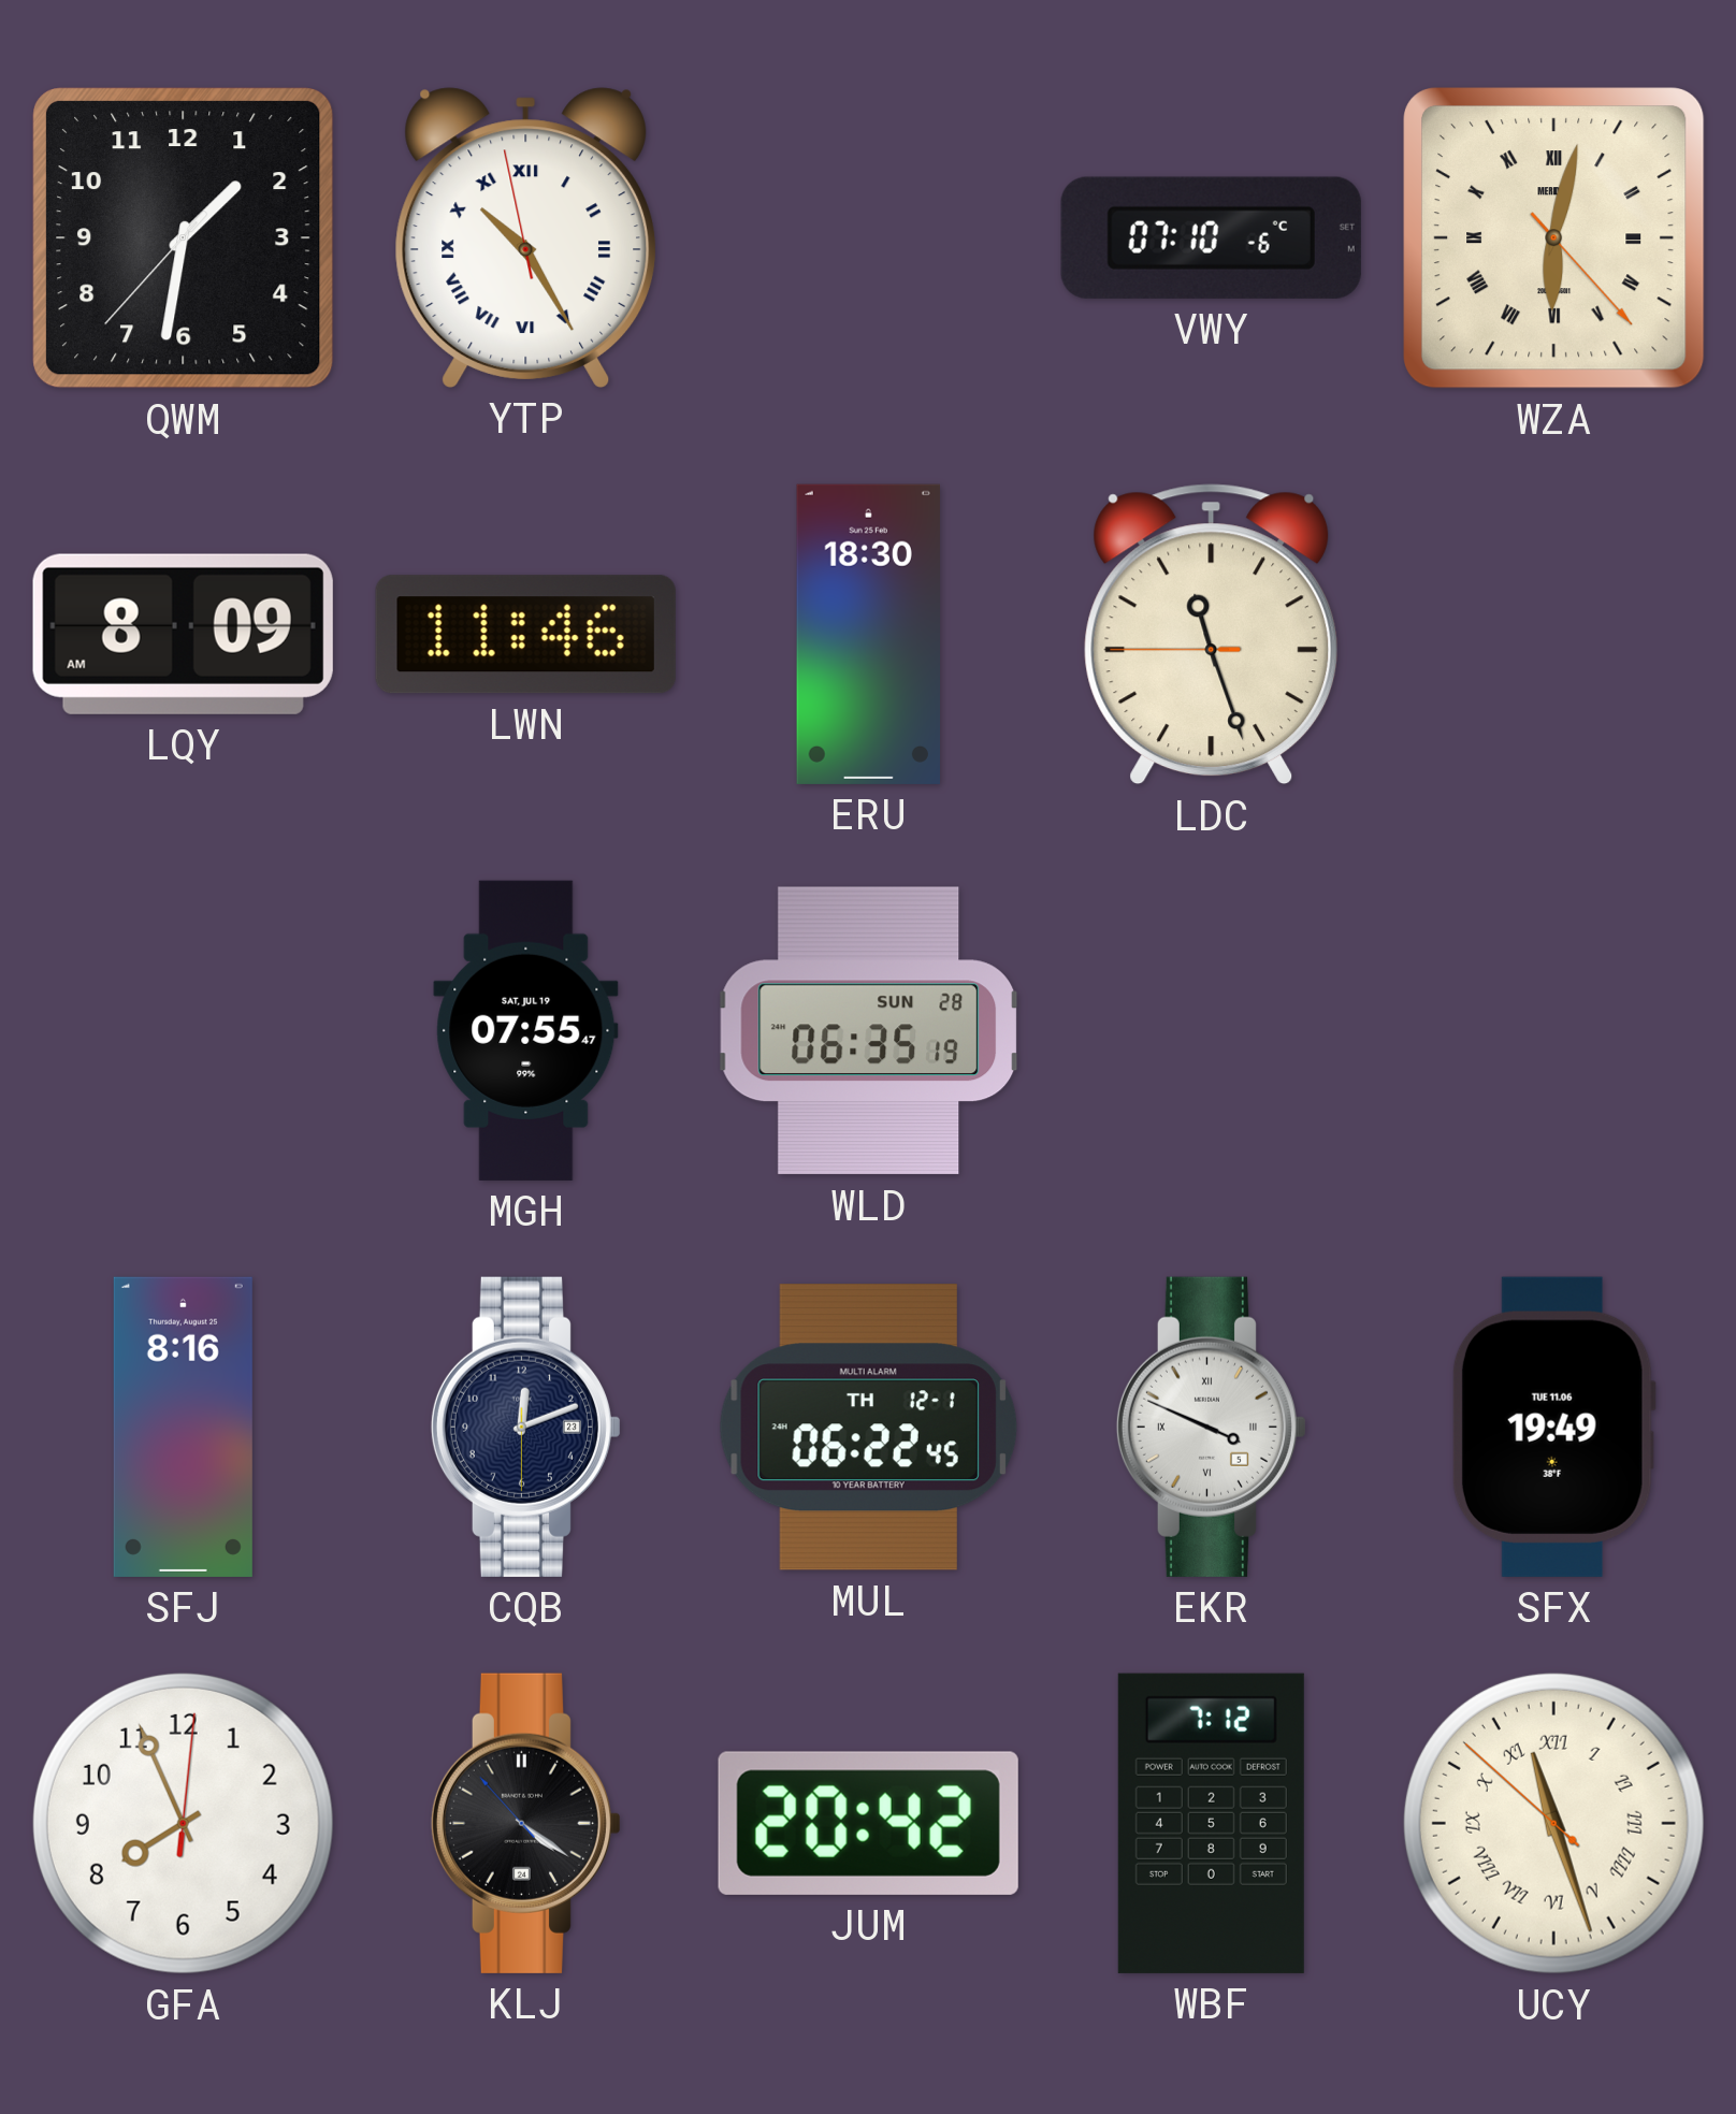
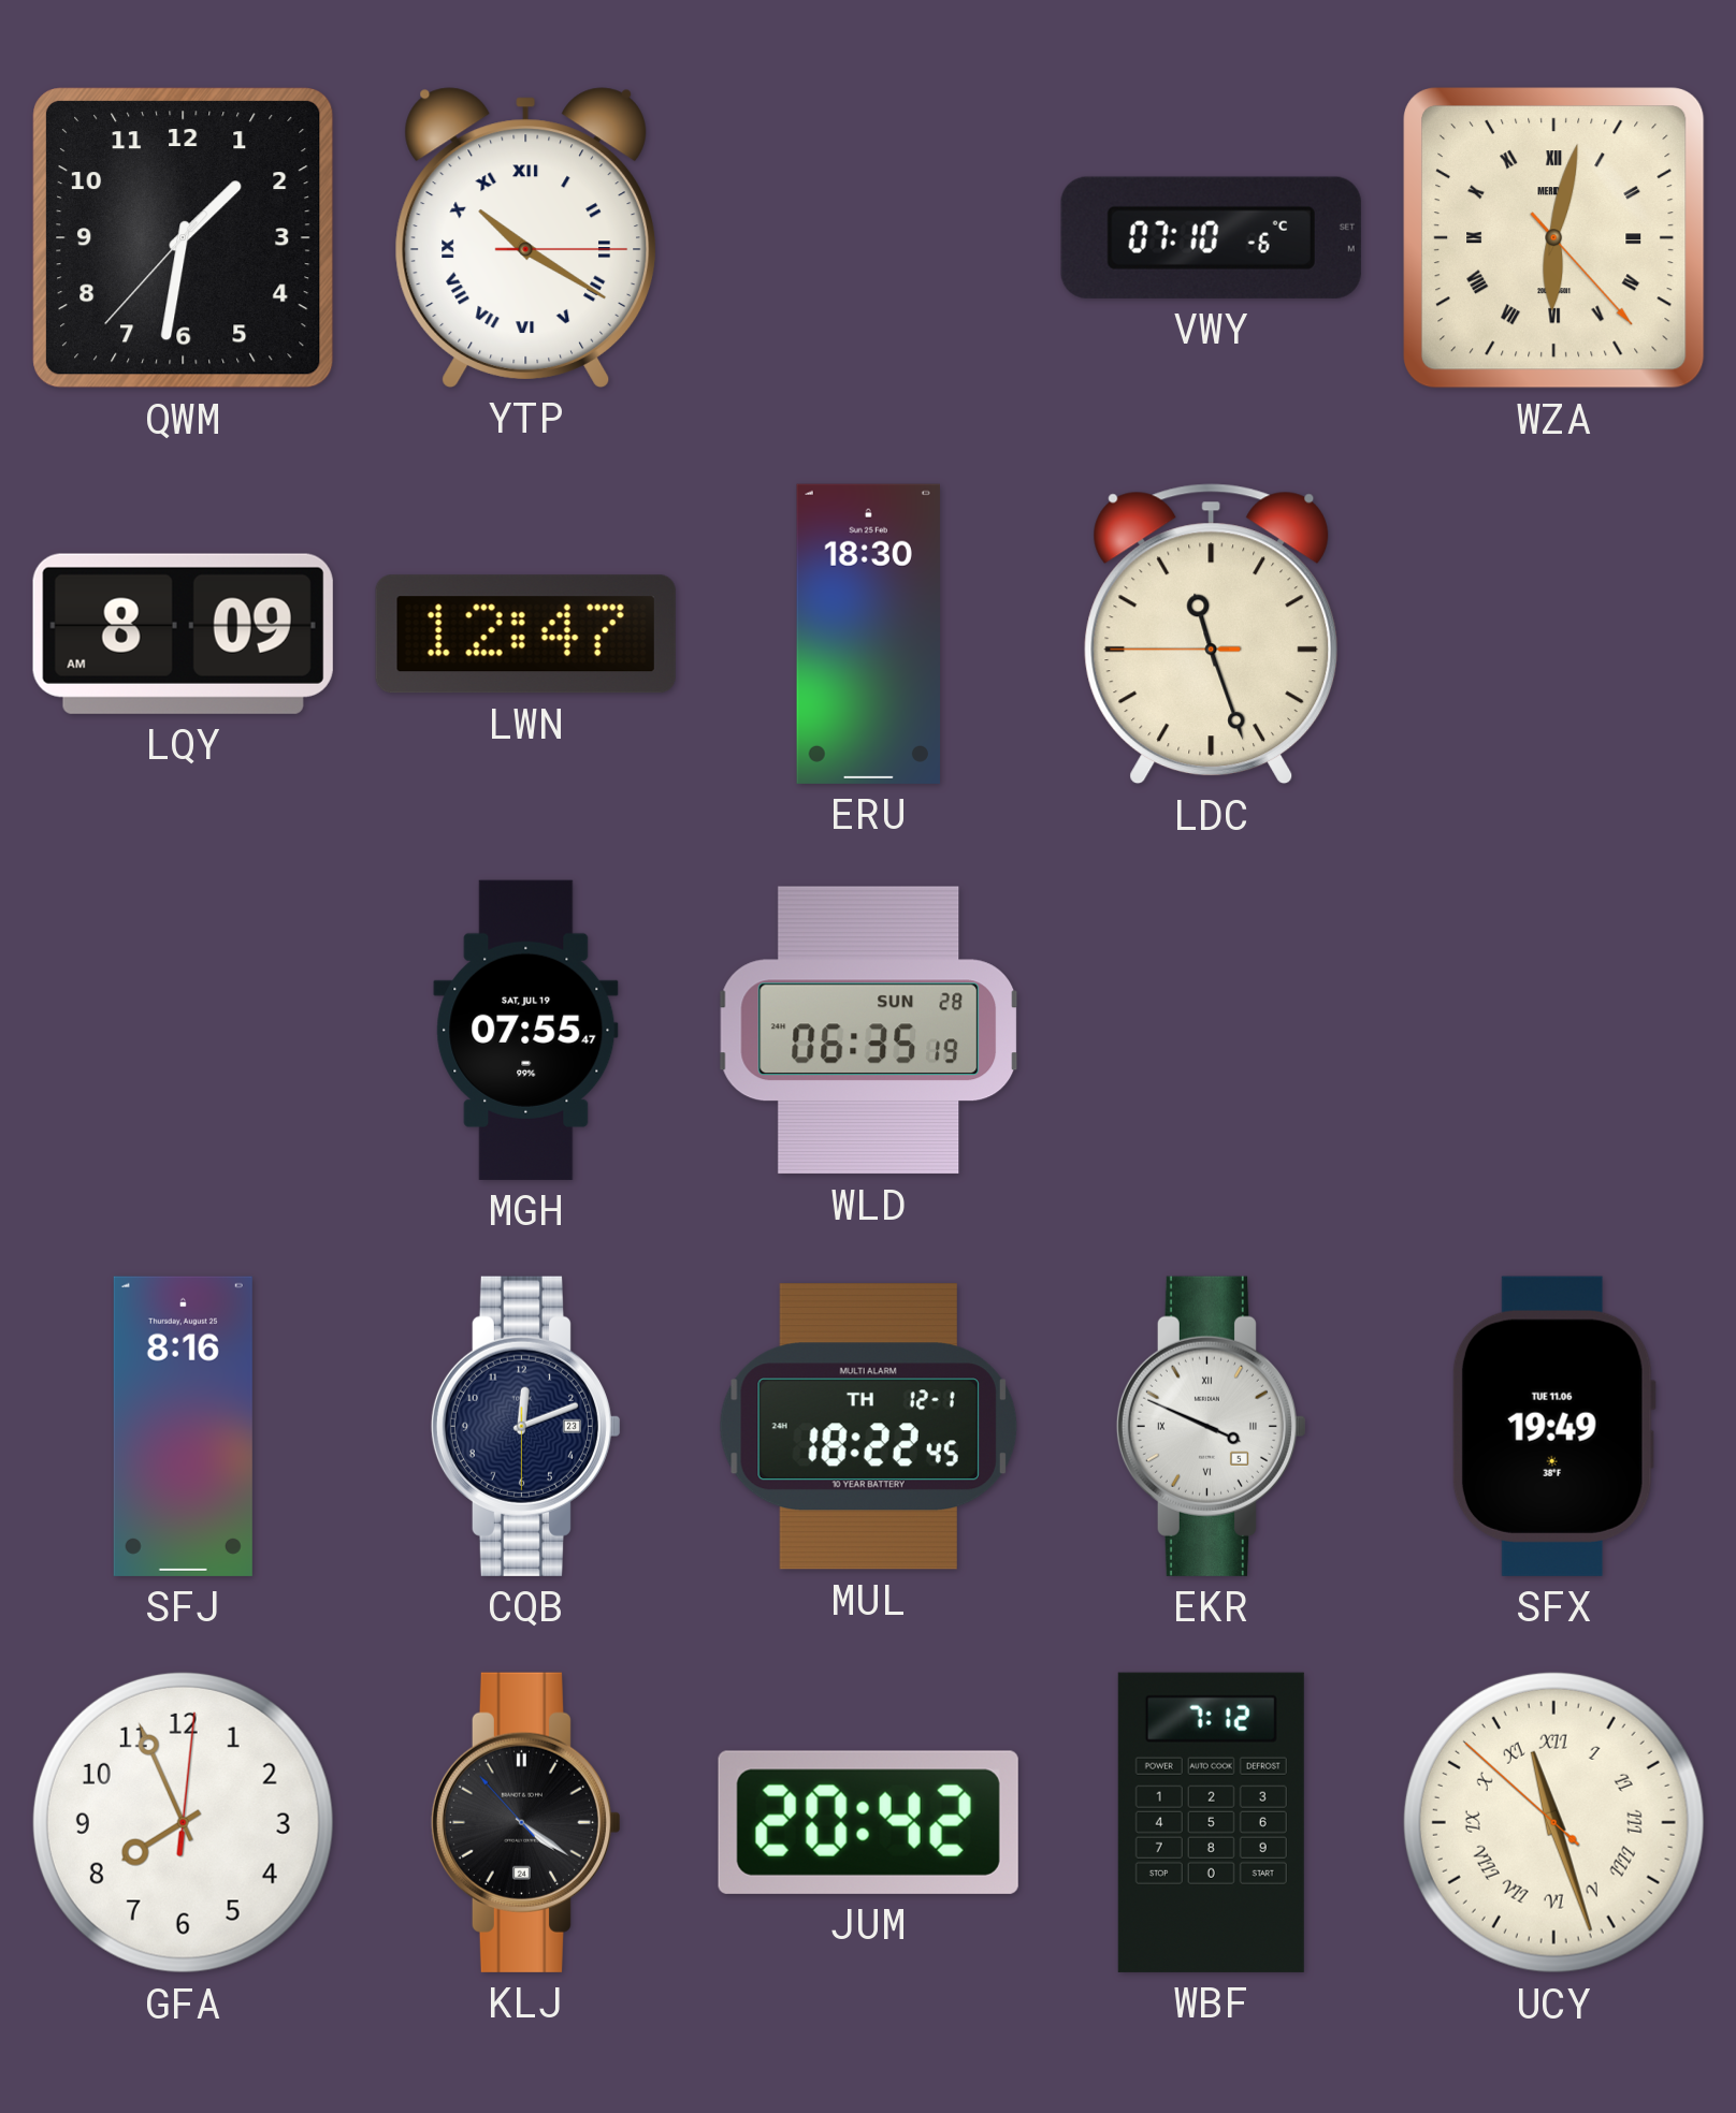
YTP: 10:24 -> 10:20 (526, 237)
LWN: 11:46 -> 12:47 (525, 635)
MUL: 06:22 -> 18:22 (868, 1427)
